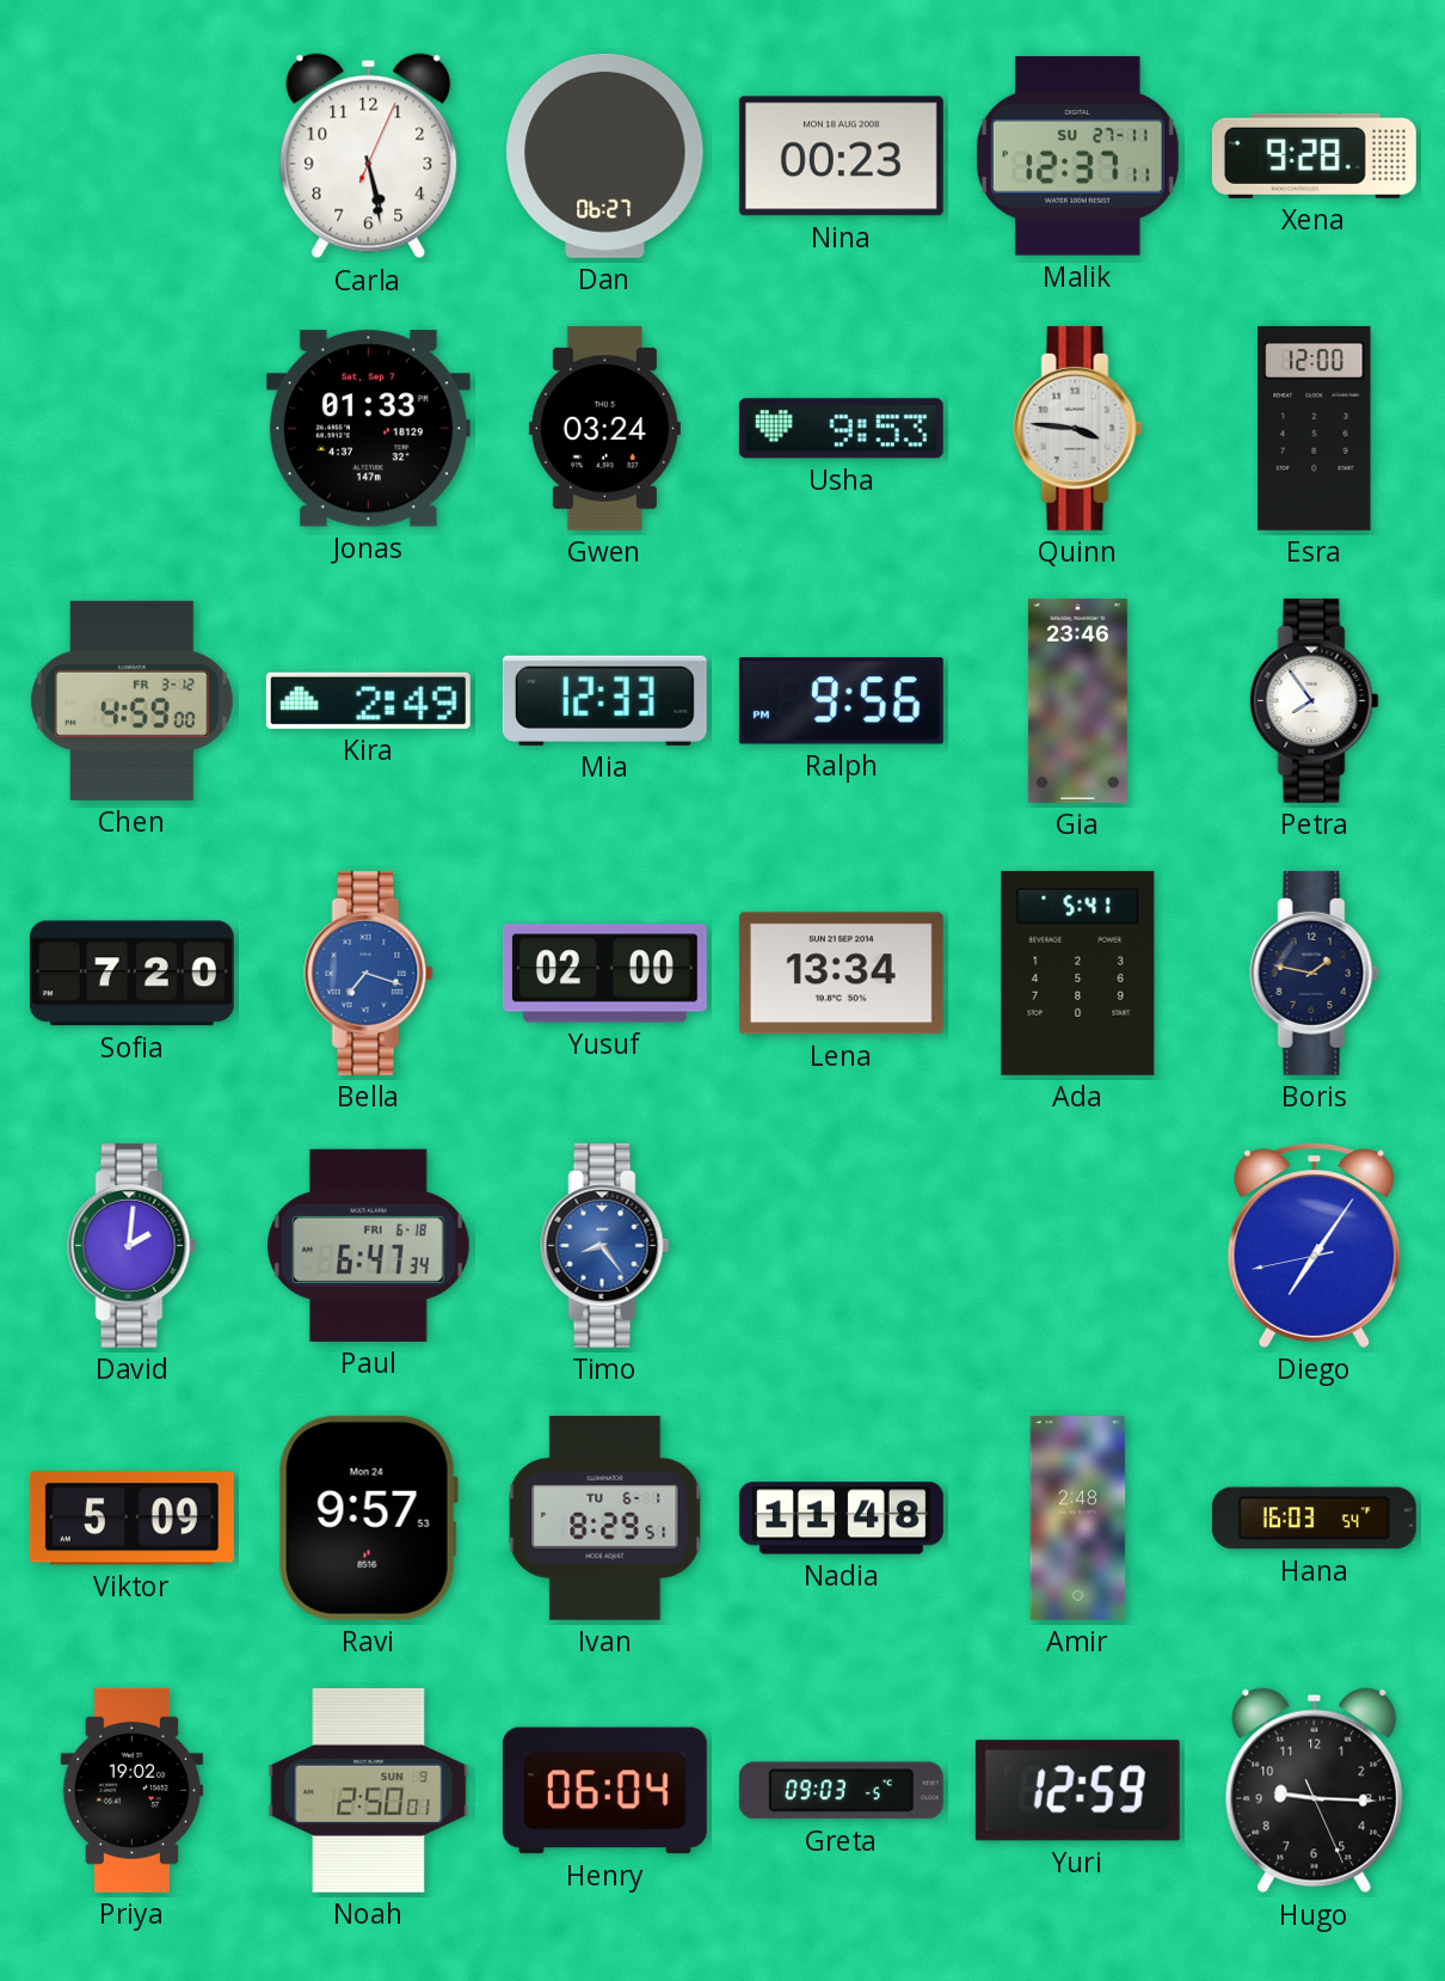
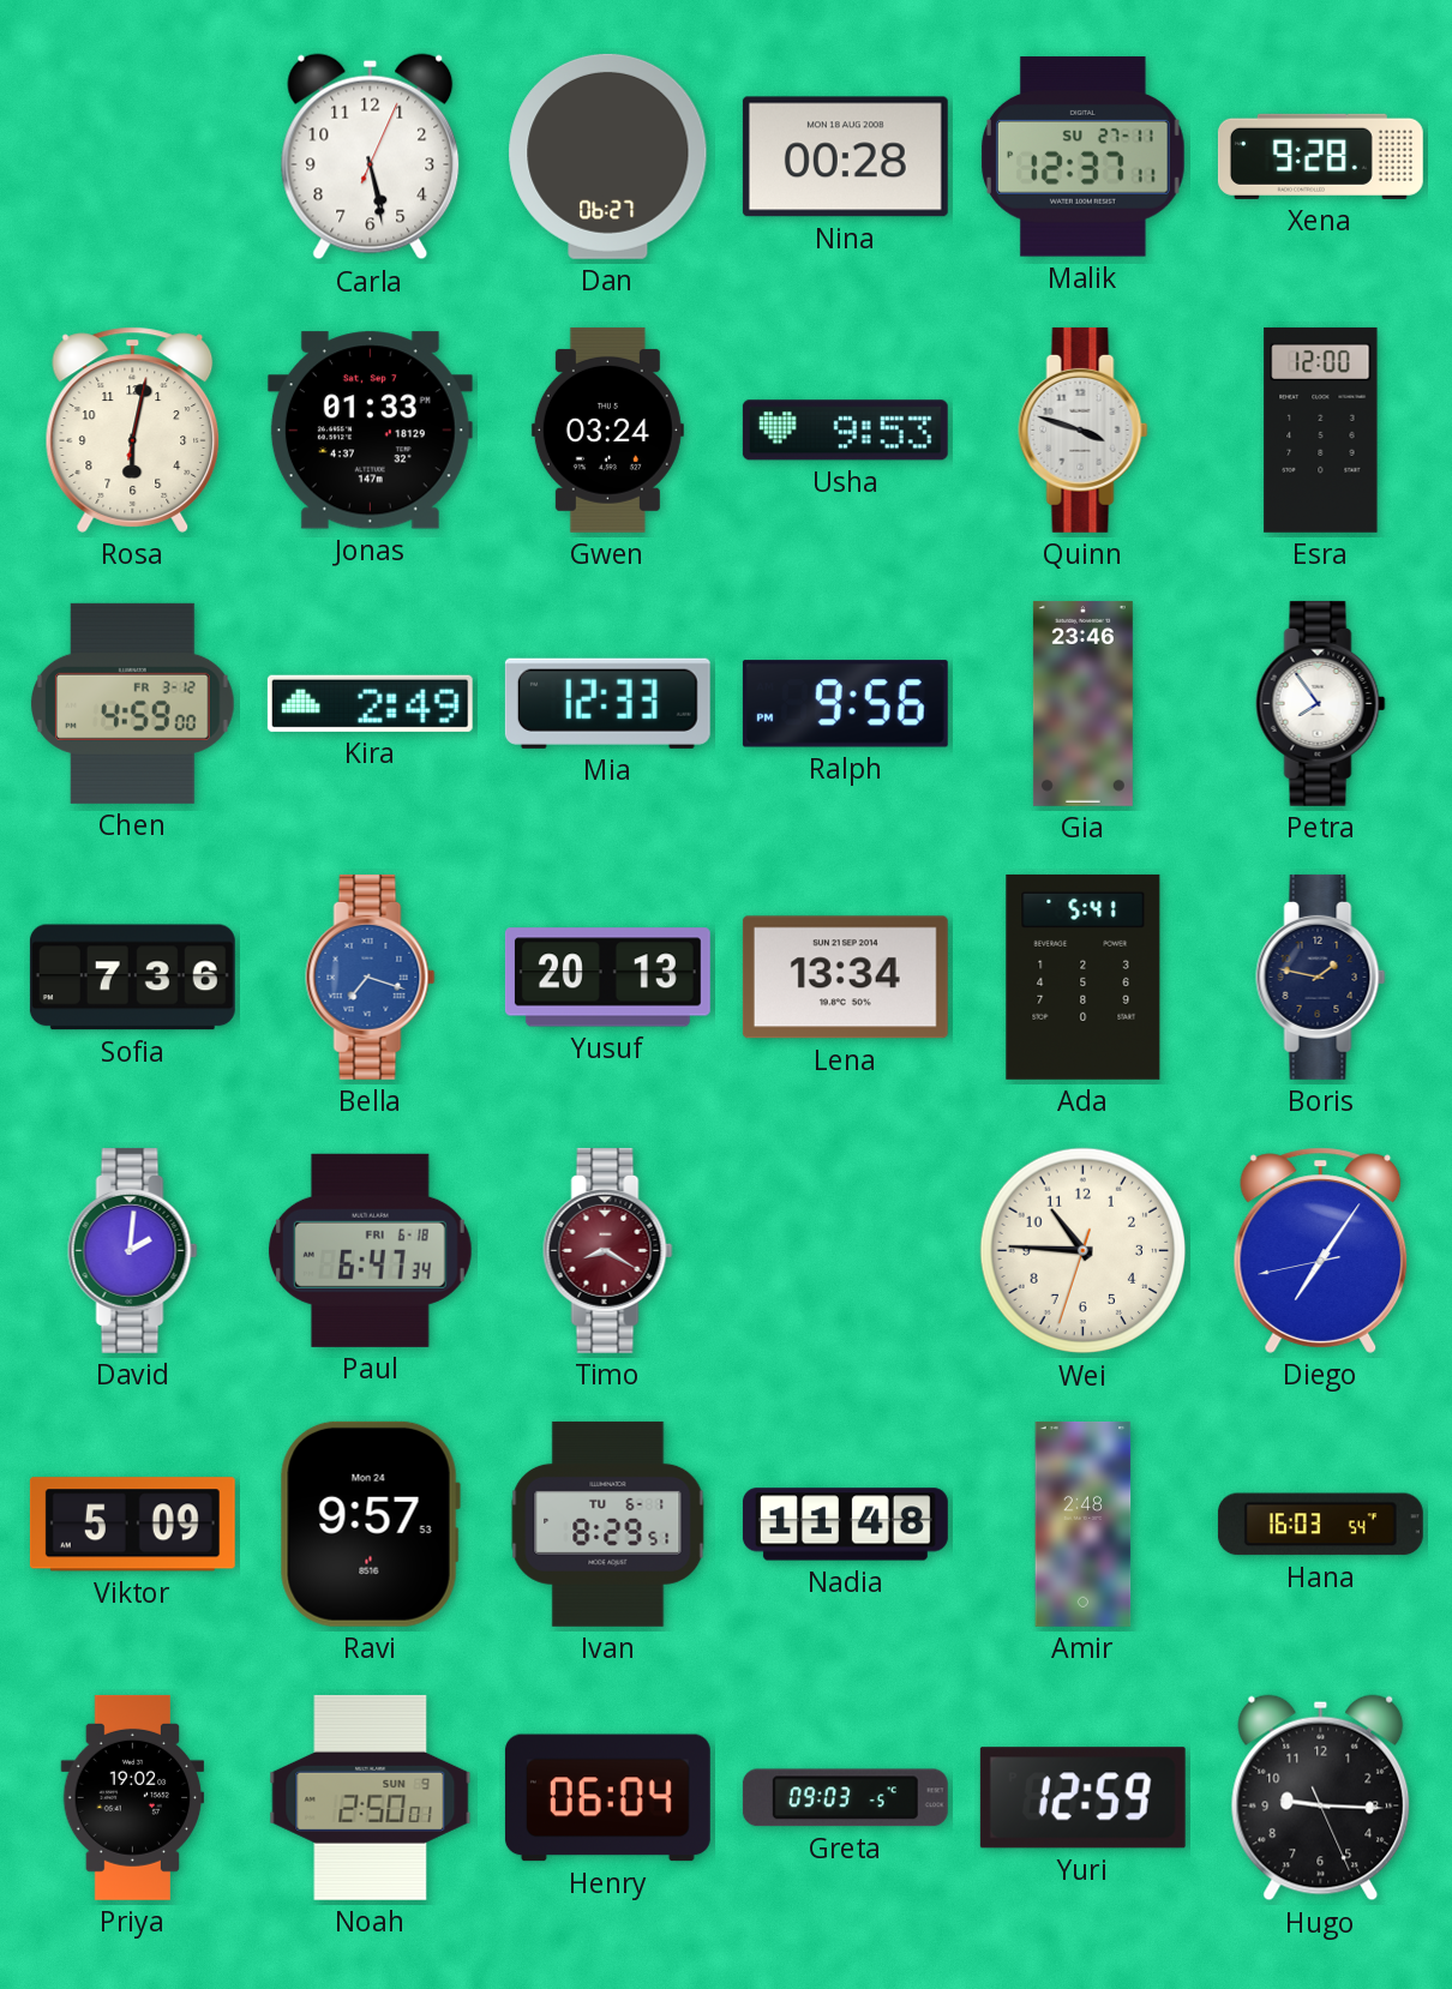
Nina: 00:23 -> 00:28 (845, 157)
Rosa: none -> 6:02 (133, 429)
Quinn: 3:46 -> 3:48 (1084, 429)
Sofia: 7:20 -> 7:36 (132, 978)
Yusuf: 02:00 -> 20:13 (607, 978)
Timo: 8:24 -> 8:20 (608, 1250)
Timo dial: blue -> burgundy (608, 1250)
Wei: none -> 10:45 (1084, 1251)
